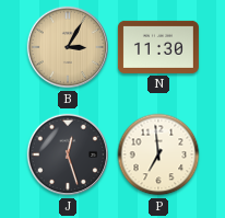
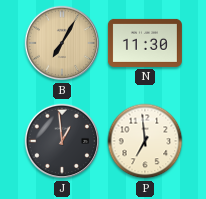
B: 3:05 -> 7:05 (62, 43)
J: 12:27 -> 12:59 (62, 141)
